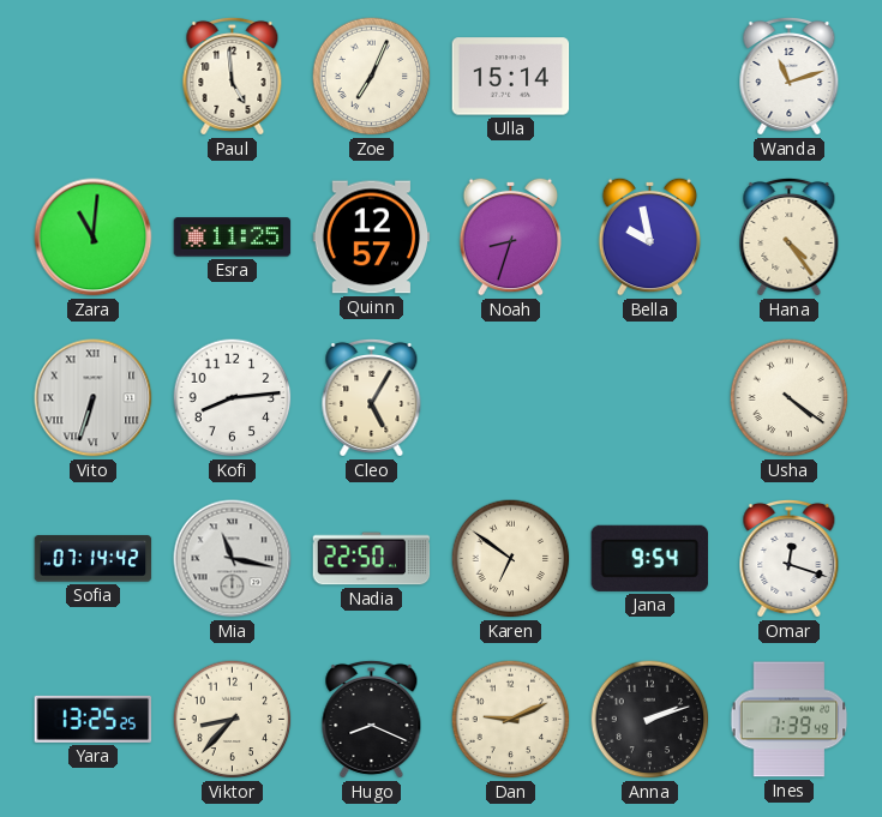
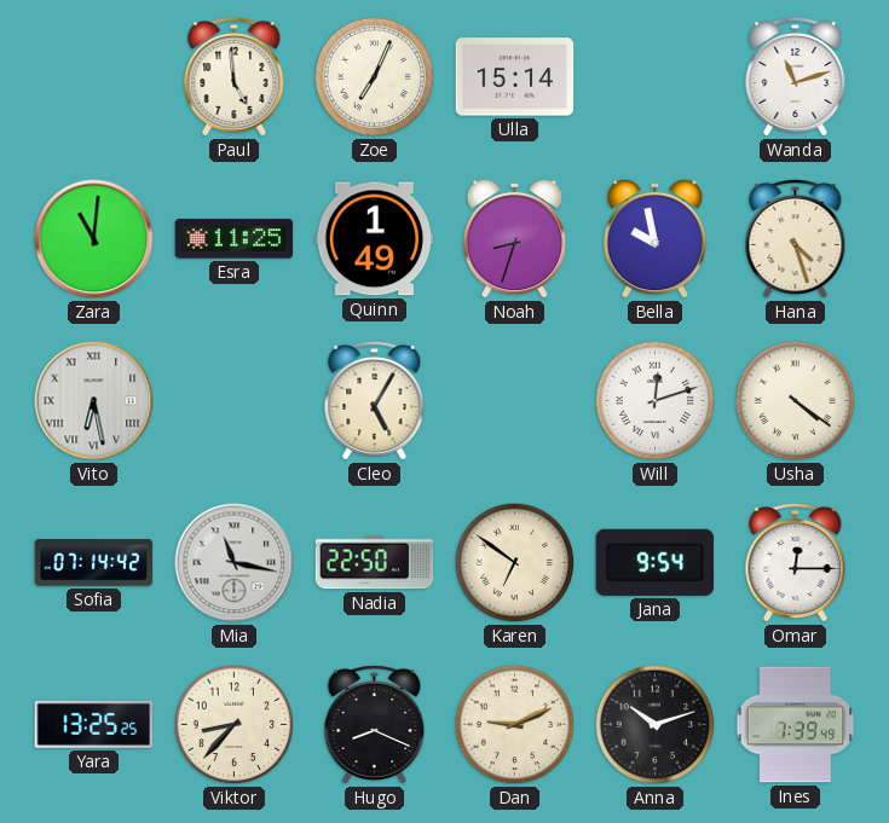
Quinn: 12:57 -> 1:49 (375, 239)
Hana: 4:24 -> 4:27 (796, 238)
Vito: 6:33 -> 6:28 (94, 401)
Kofi: 8:14 -> none (233, 398)
Will: none -> 12:12 (656, 401)
Omar: 12:18 -> 12:15 (796, 562)
Anna: 2:12 -> 10:12 (656, 725)
